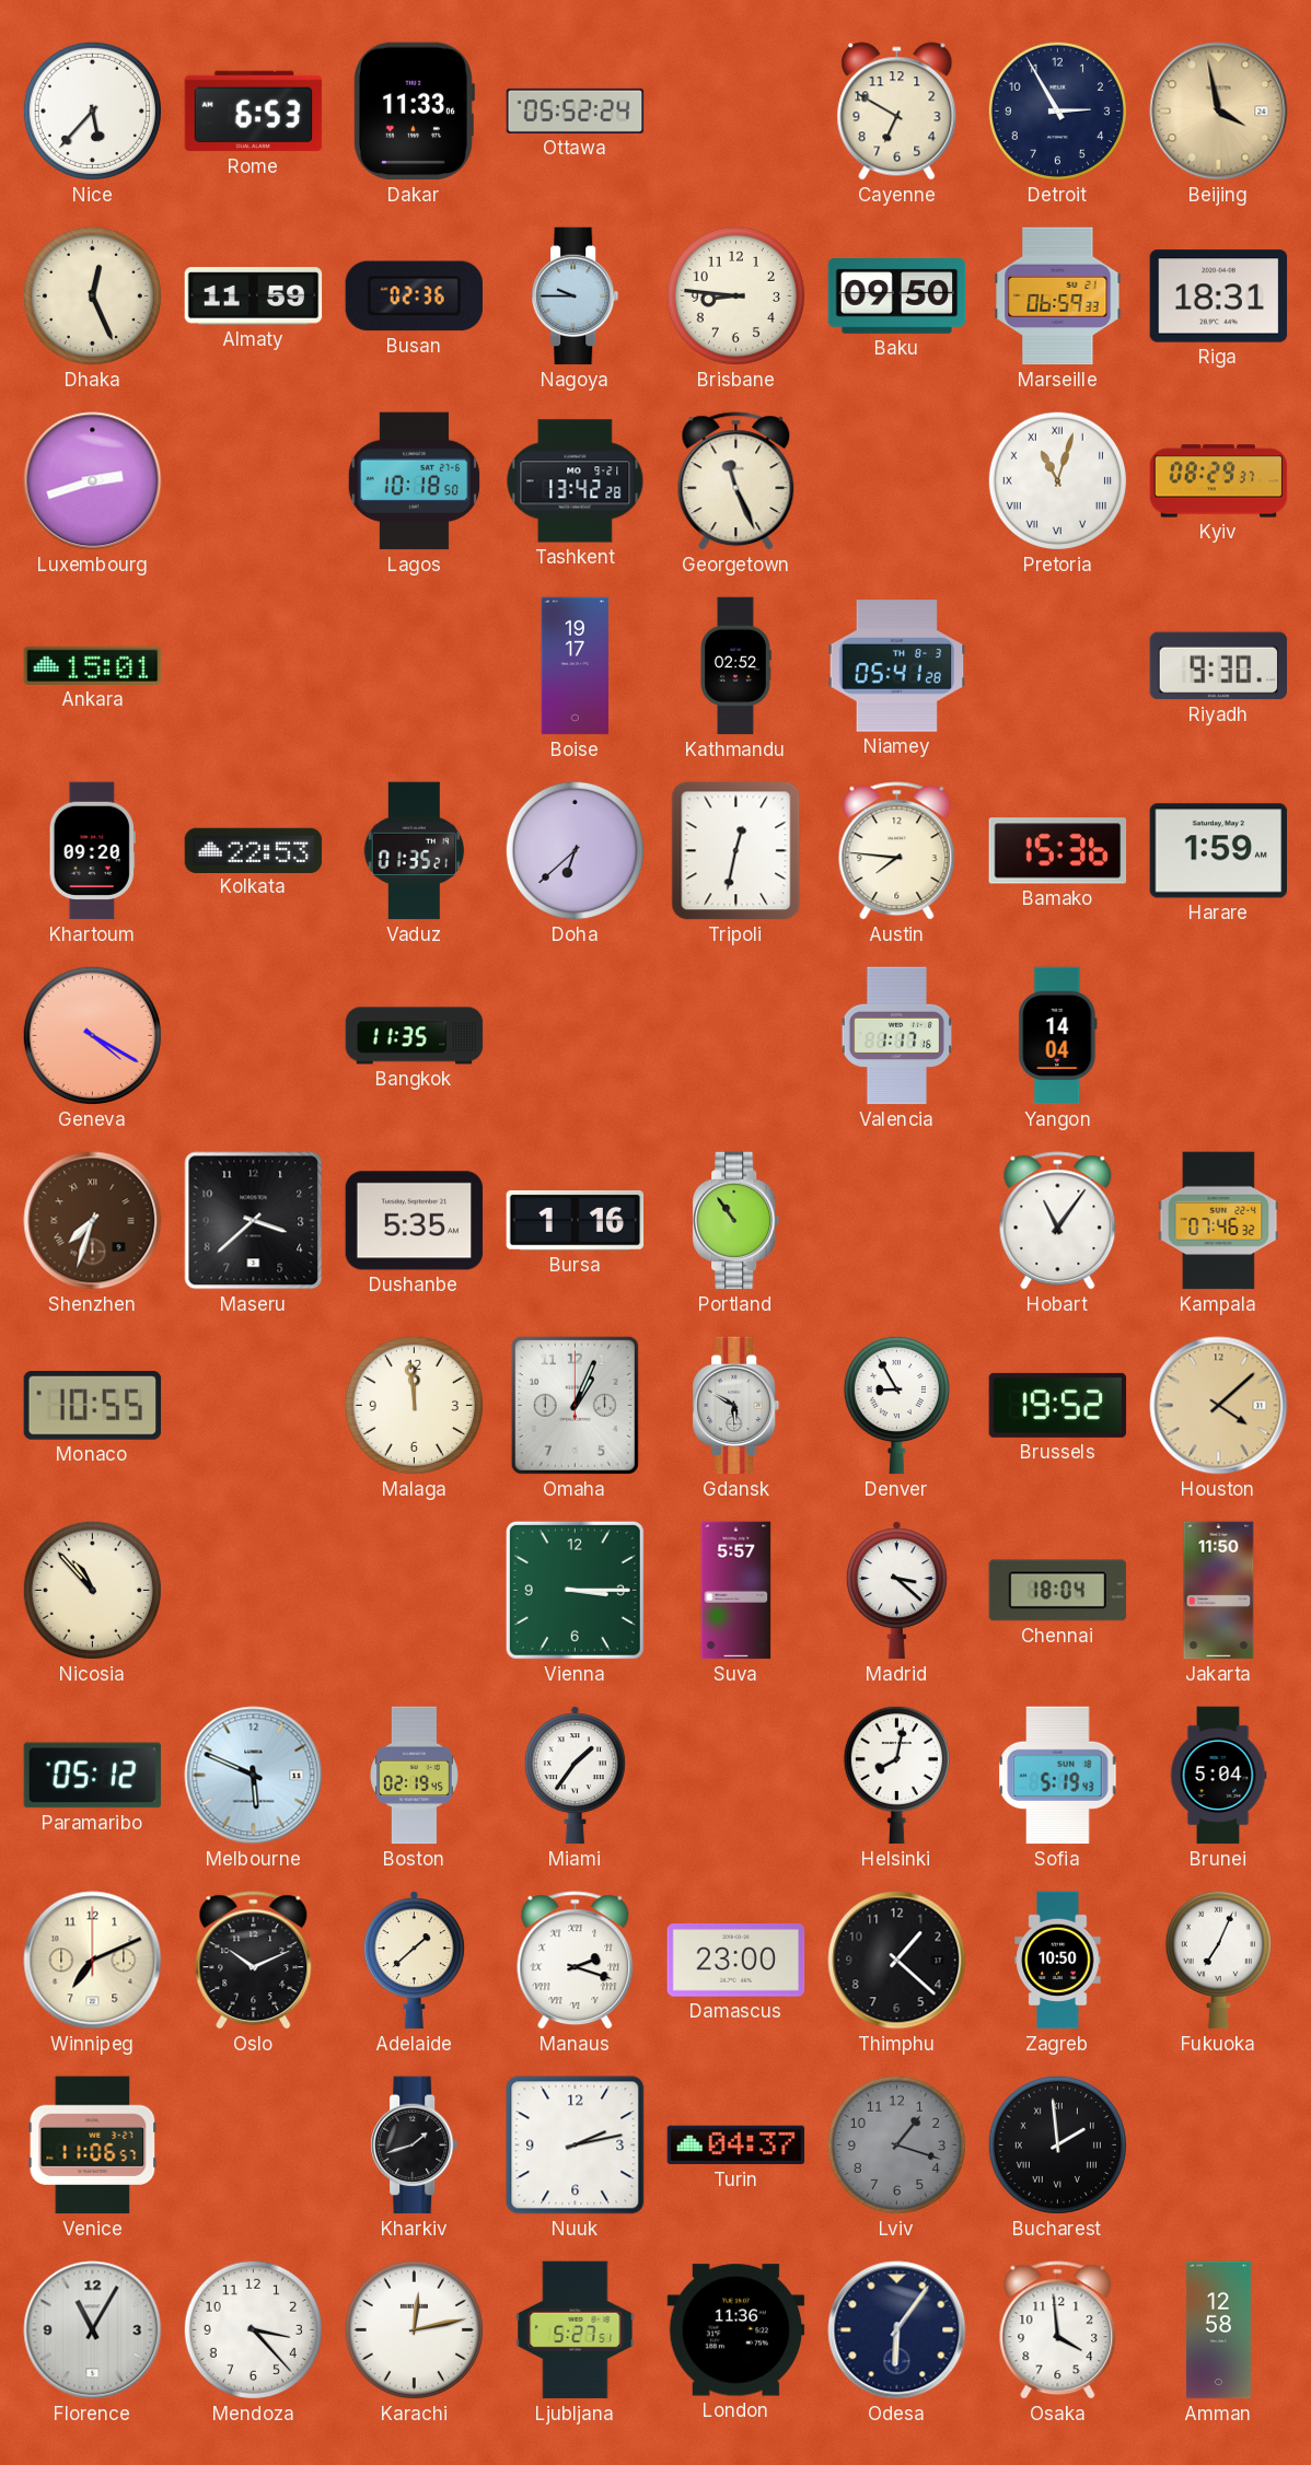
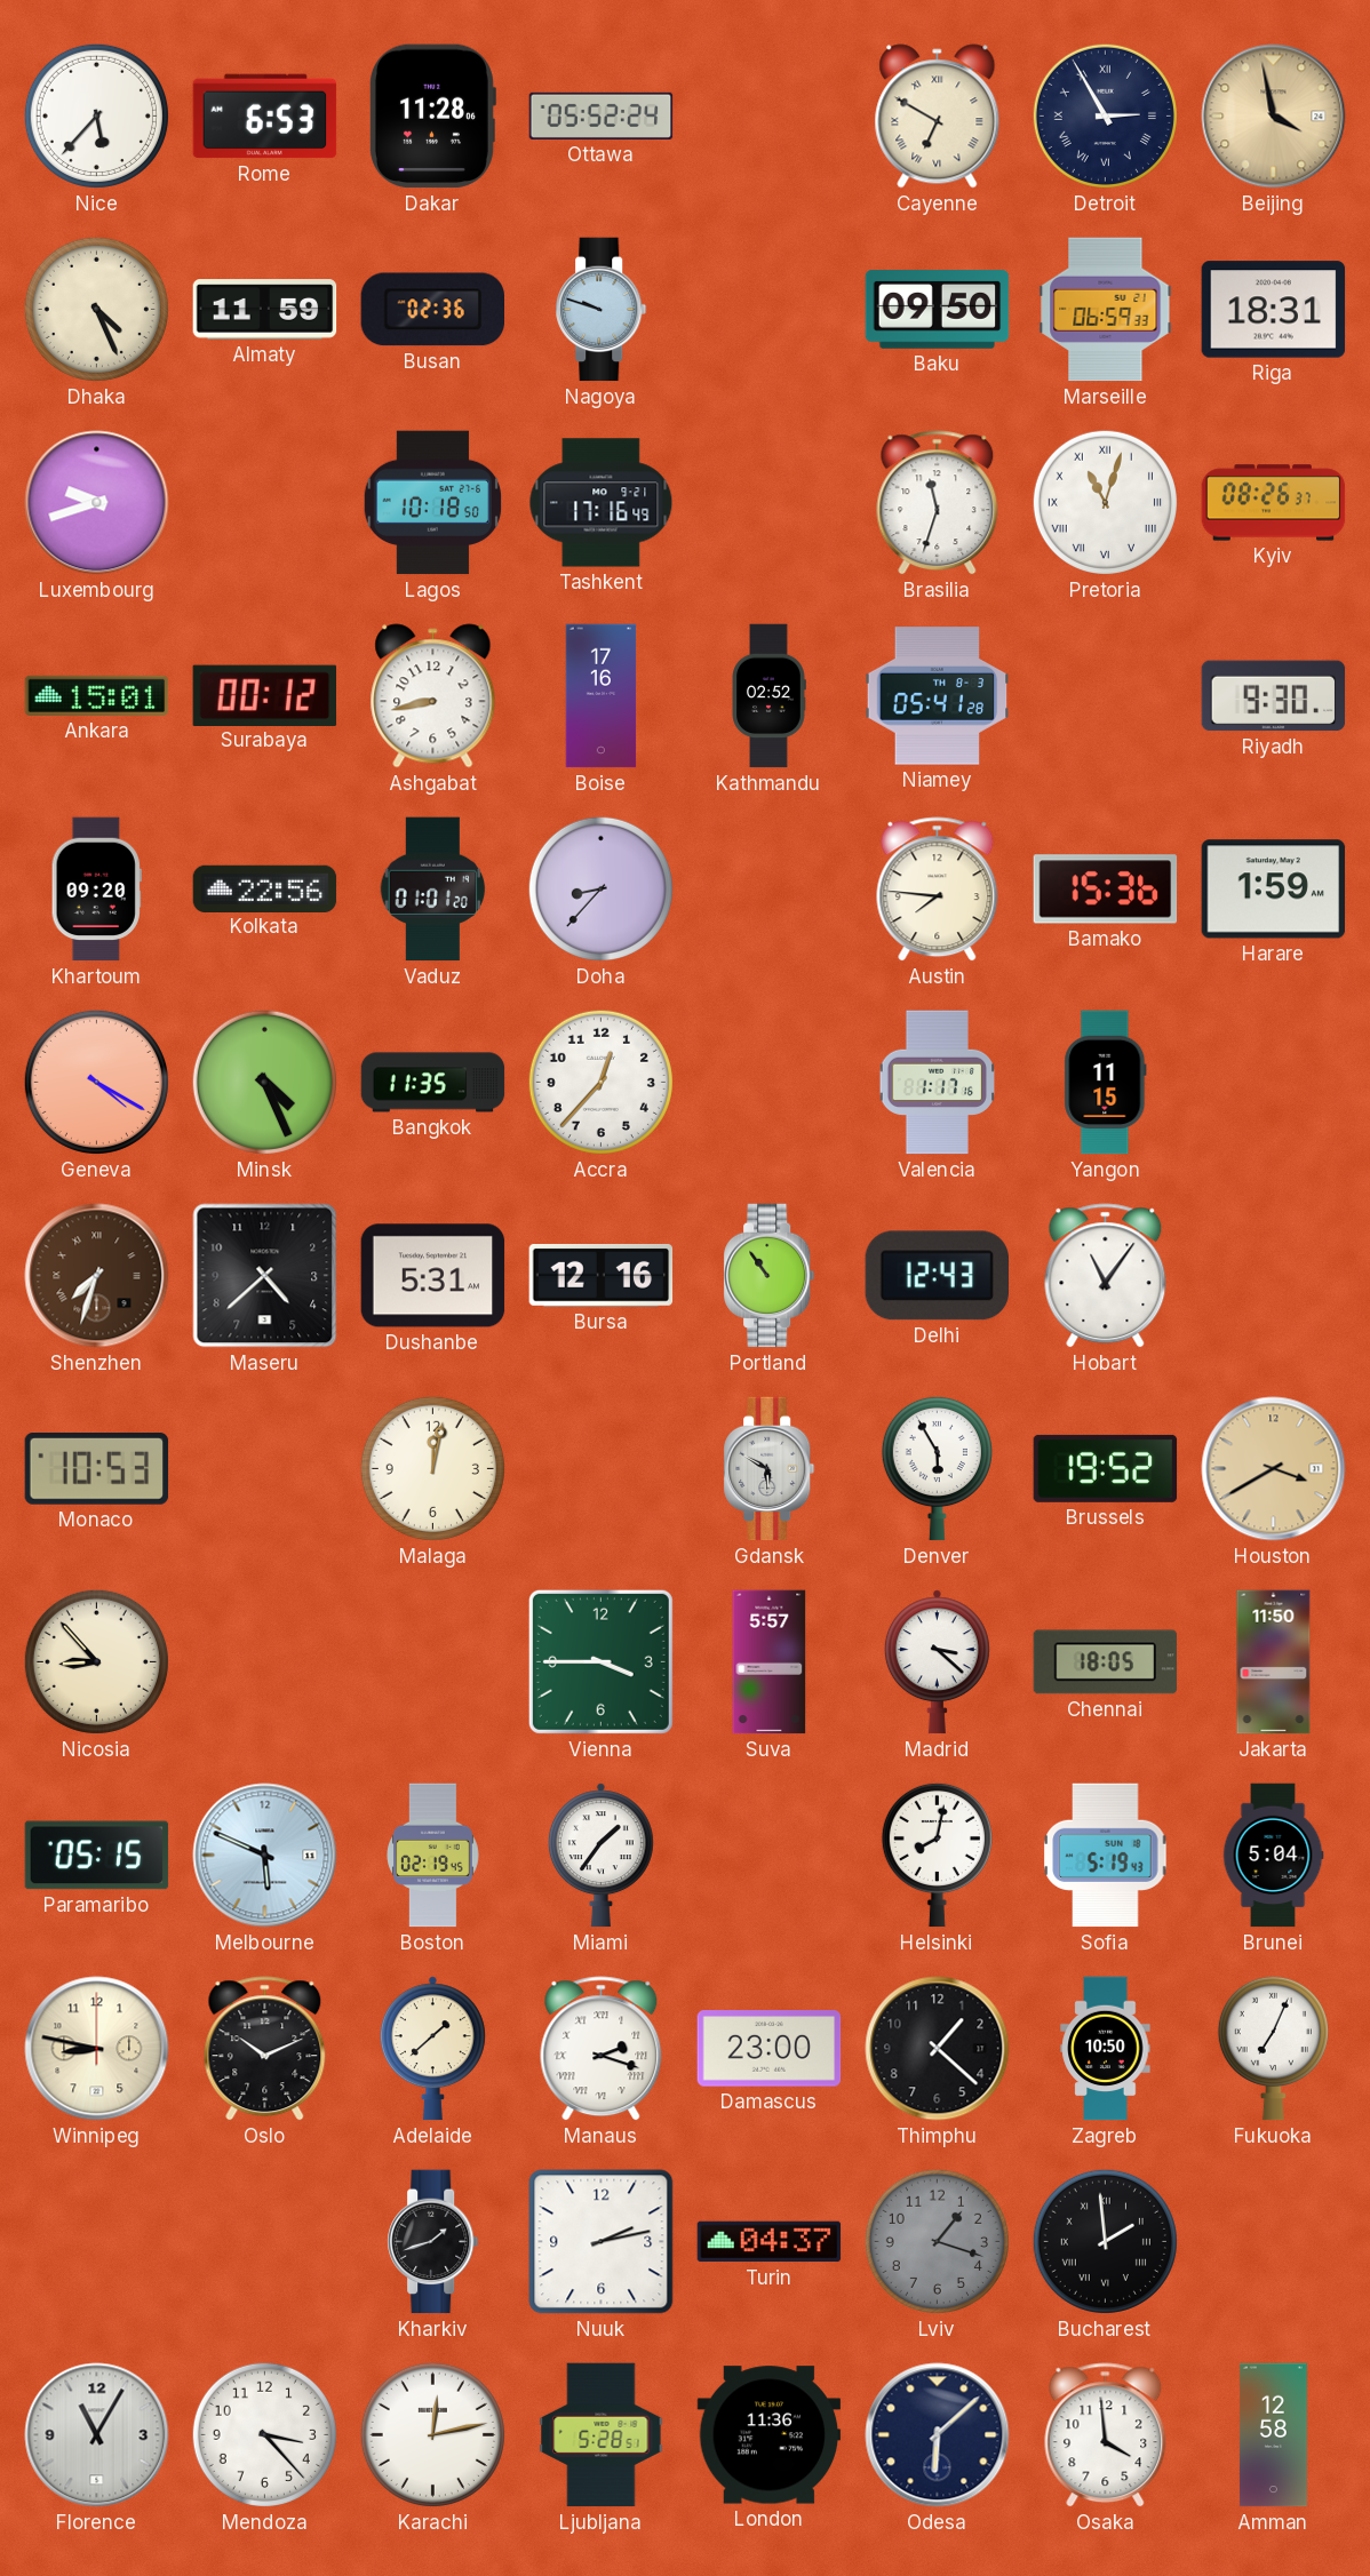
Dakar: 11:33 -> 11:28 (432, 117)
Cayenne numerals: Arabic -> Roman (938, 117)
Detroit numerals: Arabic -> Roman (1105, 115)
Dhaka: 12:26 -> 4:26 (96, 309)
Nagoya: 9:45 -> 9:48 (602, 310)
Brisbane: 8:46 -> none (735, 295)
Luxembourg: 2:42 -> 9:42 (97, 503)
Tashkent: 13:42 -> 17:16 (602, 503)
Georgetown: 11:26 -> none (736, 481)
Brasilia: none -> 11:33 (938, 503)
Kyiv: 08:29 -> 08:26 (1274, 503)
Surabaya: none -> 00:12 (264, 695)
Ashgabat: none -> 8:43 (433, 696)
Boise: 19:17 -> 17:16 (602, 696)
Kolkata: 22:53 -> 22:56 (265, 888)
Vaduz: 01:35 -> 01:01 (433, 890)
Doha: 6:38 -> 8:37 (600, 888)
Tripoli: 12:32 -> none (736, 851)
Minsk: none -> 4:26 (264, 1082)
Accra: none -> 12:37 (600, 1082)
Yangon: 14:04 -> 11:15 (1106, 1083)
Maseru: 3:38 -> 4:38 (265, 1276)
Dushanbe: 5:35 -> 5:31 (433, 1276)
Bursa: 1:16 -> 12:16 (602, 1275)
Delhi: none -> 12:43 (937, 1276)
Kampala: 07:46 -> none (1219, 1221)
Monaco: 10:55 -> 10:53 (97, 1469)
Malaga: 11:59 -> 12:02 (432, 1468)
Omaha: 1:04 -> none (575, 1405)
Denver: 8:55 -> 5:55 (937, 1468)
Houston: 4:08 -> 3:40 (1274, 1469)
Nicosia: 10:53 -> 8:53 (96, 1661)
Vienna: 3:15 -> 3:45 (600, 1661)
Chennai: 18:04 -> 18:05 (1106, 1662)
Paramaribo: 05:12 -> 05:15 (97, 1856)
Winnipeg: 7:11 -> 8:47 (97, 2049)
Venice: 11:06 -> none (93, 2146)
Ljubljana: 5:27 -> 5:28 (602, 2435)
Odesa: 6:06 -> 6:08 (938, 2435)
